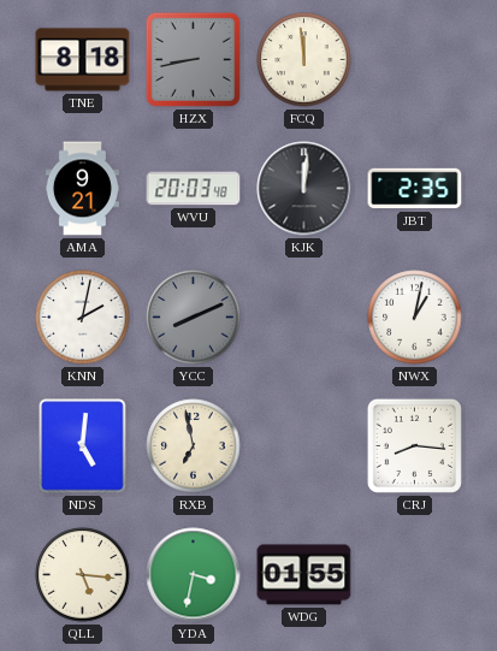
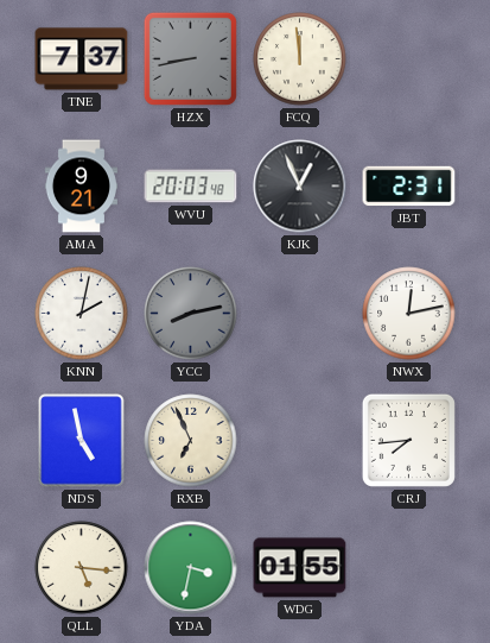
TNE: 8:18 -> 7:37 (82, 59)
KJK: 12:01 -> 12:56 (300, 187)
JBT: 2:35 -> 2:31 (409, 187)
YCC: 8:11 -> 8:13 (191, 314)
NWX: 1:02 -> 12:13 (409, 314)
NDS: 5:01 -> 4:58 (82, 441)
RXB: 6:58 -> 6:56 (191, 441)
CRJ: 8:16 -> 7:44 (408, 440)
